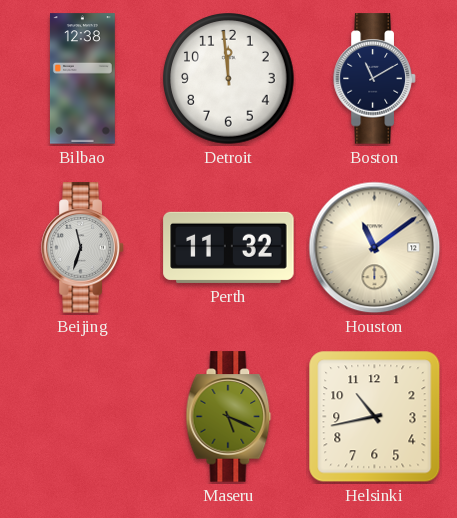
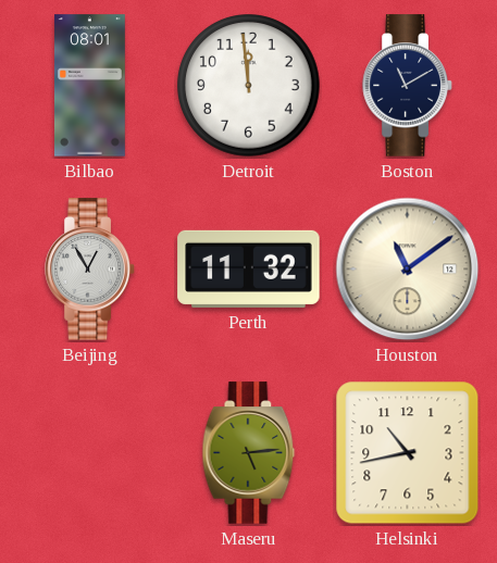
Bilbao: 12:38 -> 08:01 (89, 86)
Beijing: 11:33 -> 12:55 (90, 270)
Maseru: 5:19 -> 5:14 (249, 453)
